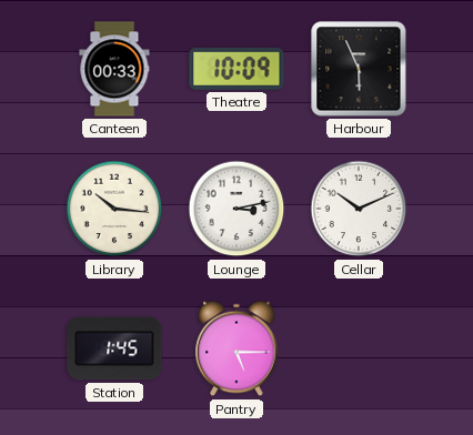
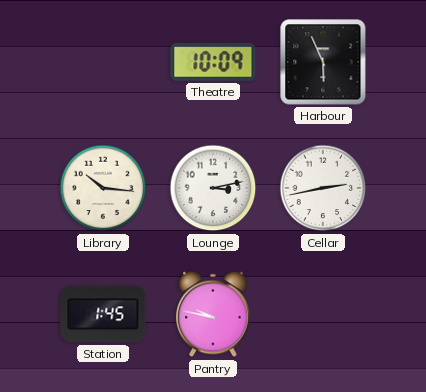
Canteen: 00:33 -> none (114, 69)
Cellar: 10:11 -> 2:43 (323, 188)
Pantry: 5:15 -> 9:47 (213, 314)
